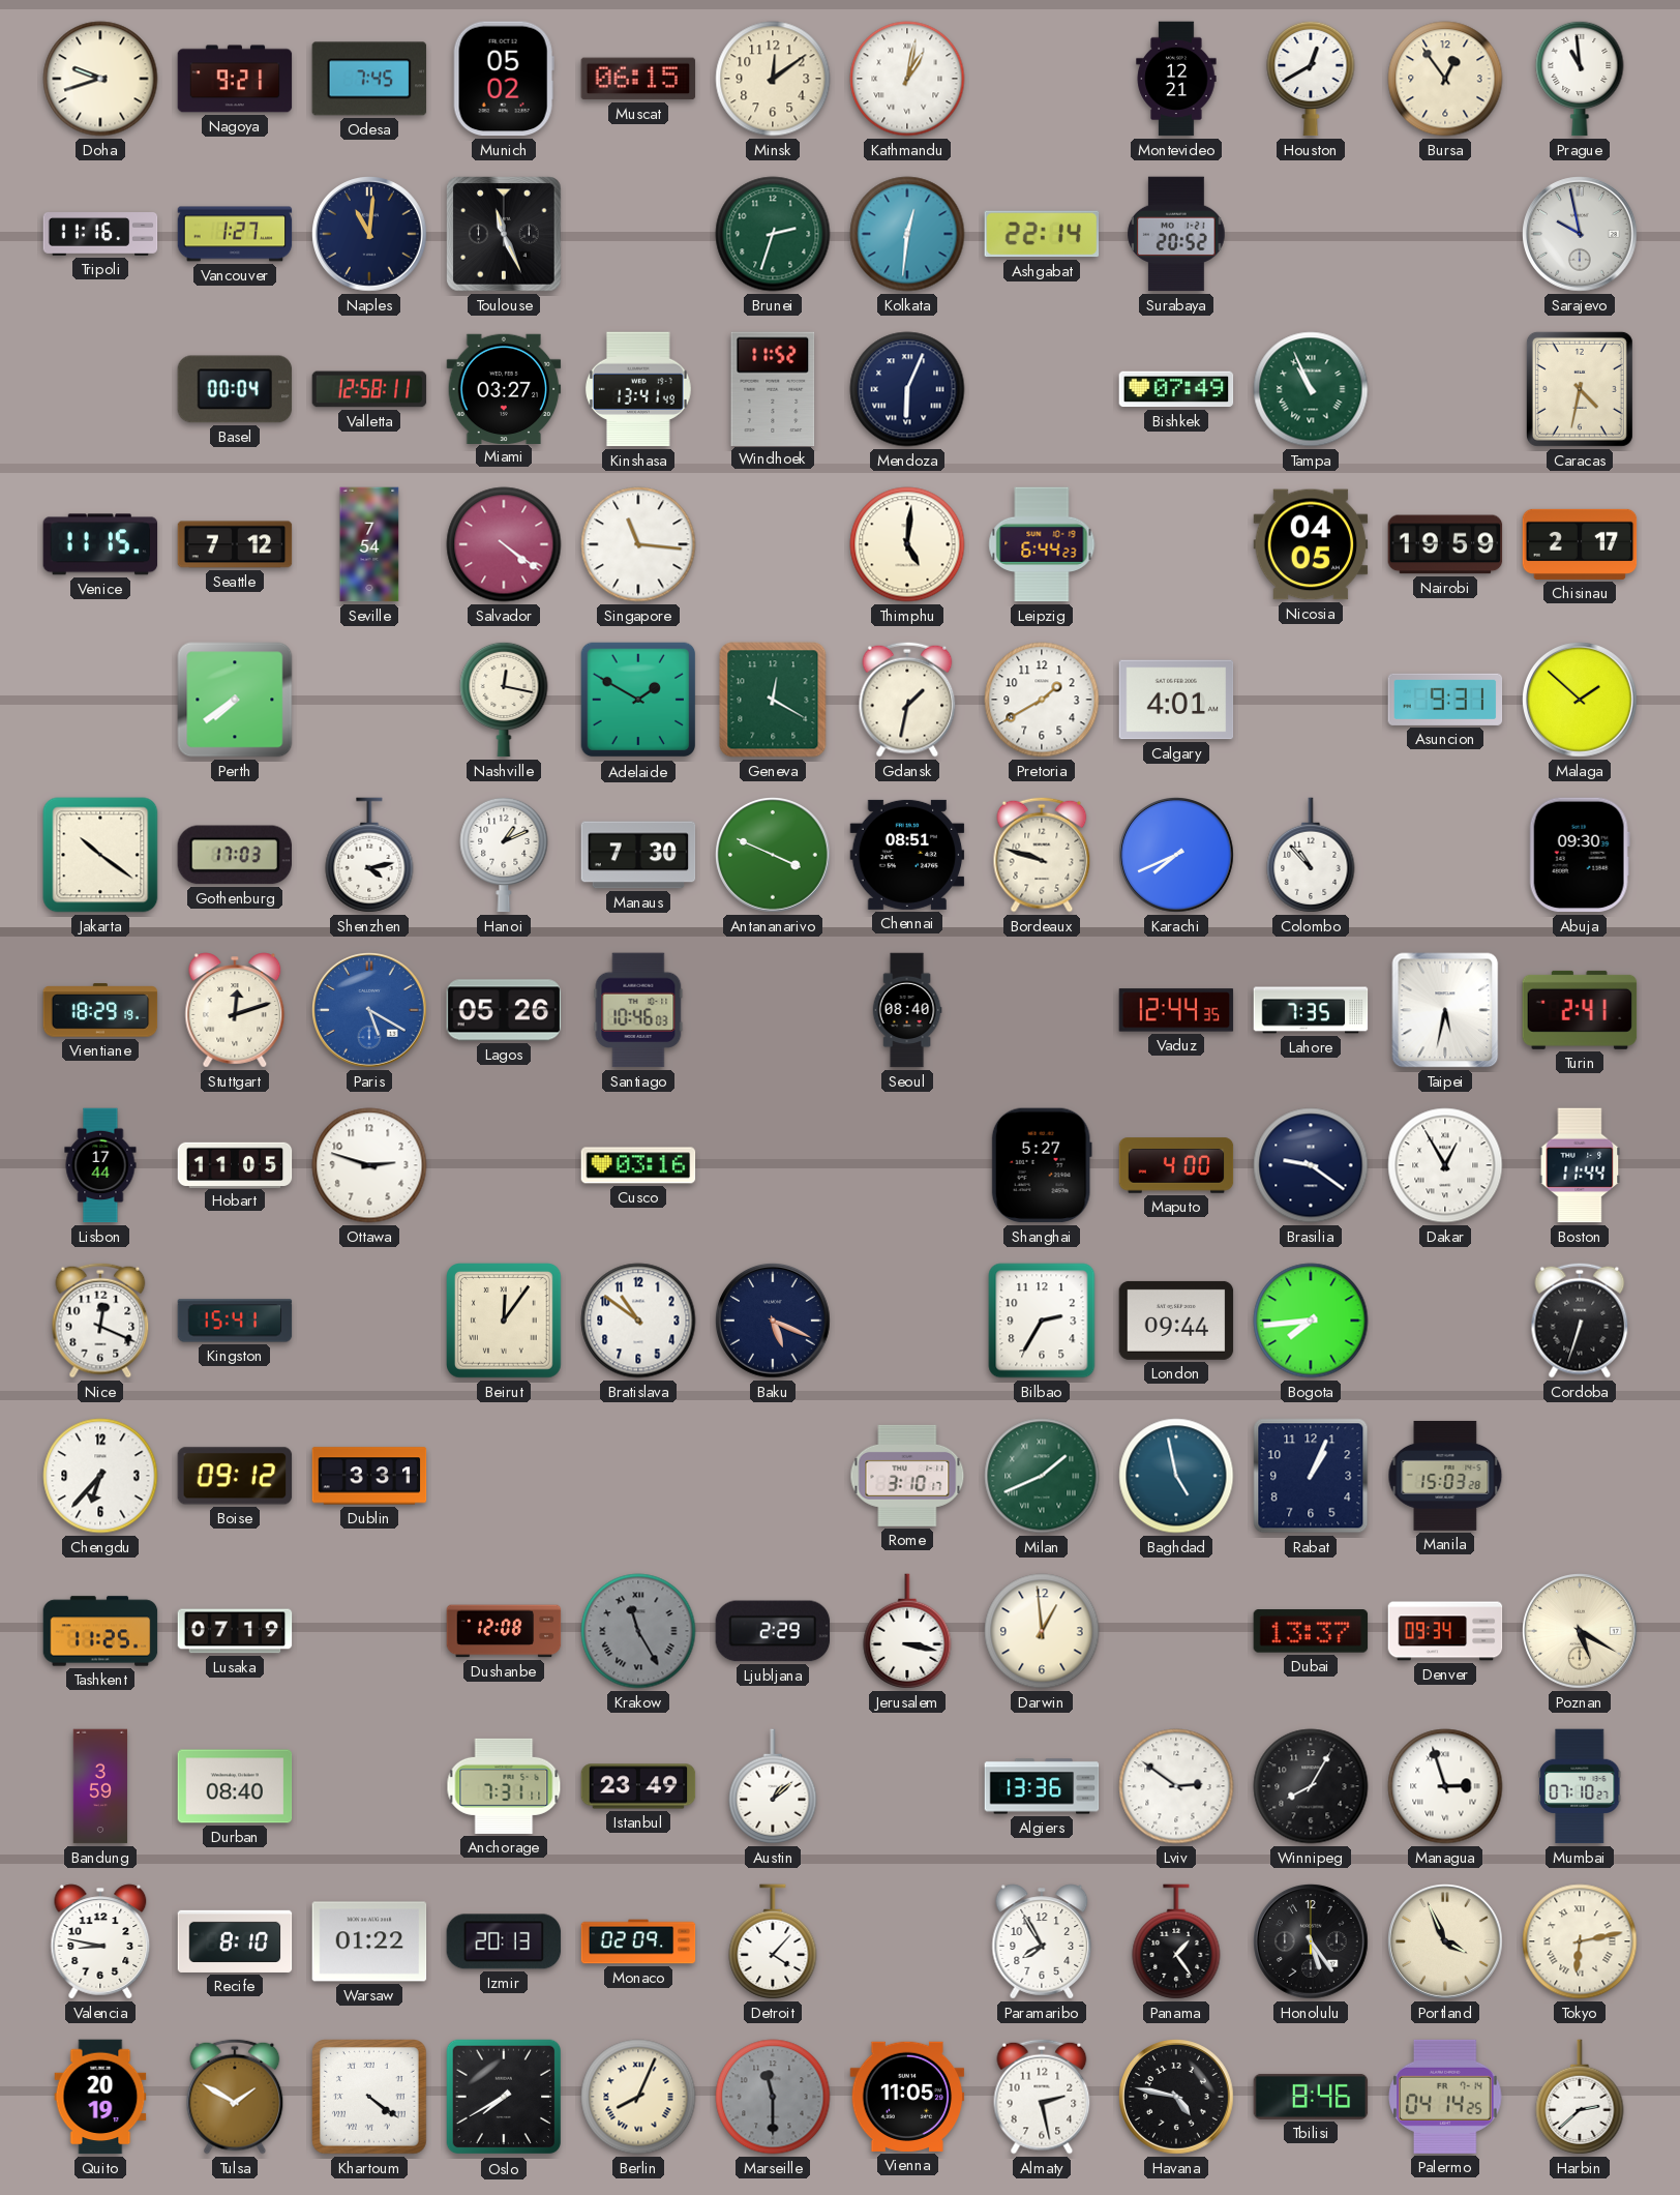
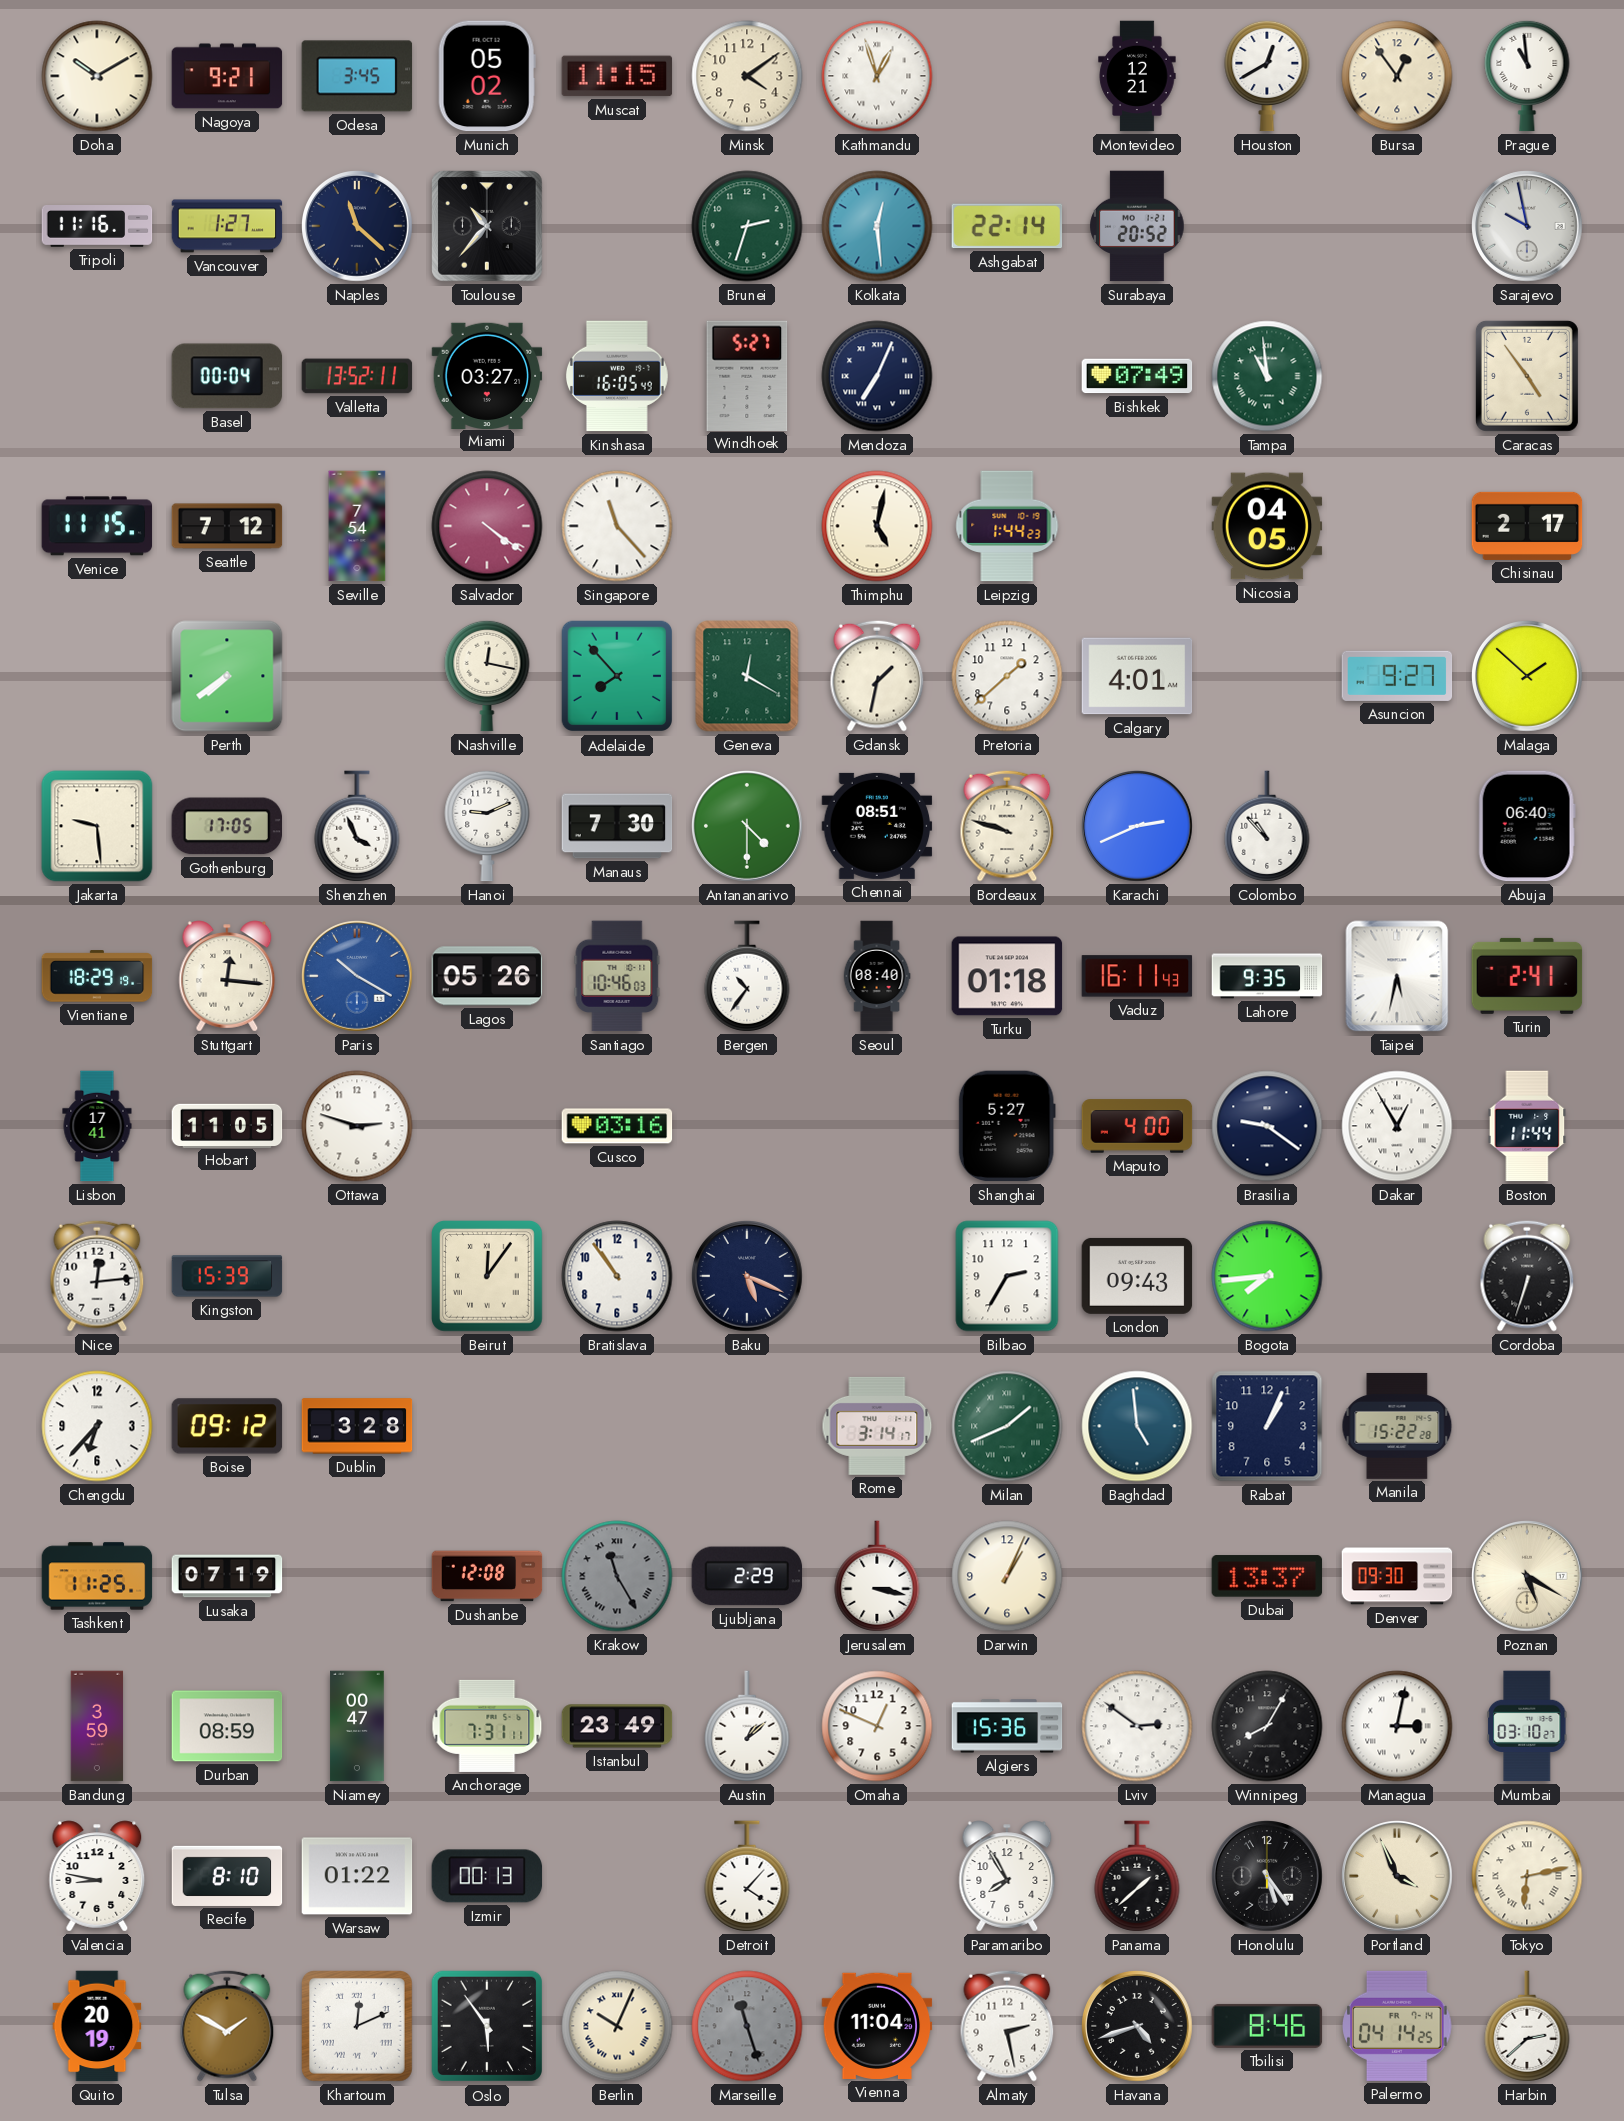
Doha: 9:42 -> 10:10 (97, 76)
Odesa: 7:45 -> 3:45 (357, 76)
Muscat: 06:15 -> 11:15 (617, 76)
Minsk: 12:09 -> 4:09 (747, 76)
Kathmandu: 1:02 -> 12:57 (877, 76)
Naples: 11:01 -> 11:22 (358, 227)
Toulouse: 11:26 -> 10:37 (487, 226)
Kolkata: 12:31 -> 12:29 (877, 226)
Valletta: 12:58 -> 13:52 (357, 376)
Kinshasa: 13:41 -> 16:05 (617, 376)
Windhoek: 11:52 -> 5:27 (747, 375)
Mendoza: 6:04 -> 7:04 (877, 376)
Tampa: 10:56 -> 10:59 (1267, 376)
Caracas: 4:32 -> 4:54 (1527, 376)
Singapore: 11:16 -> 11:23 (617, 526)
Thimphu: 5:01 -> 5:02 (877, 526)
Leipzig: 6:44 -> 1:44 (1007, 526)
Nairobi: 19:59 -> none (1445, 544)
Adelaide: 1:50 -> 7:53 (617, 676)
Pretoria: 1:40 -> 1:38 (1007, 676)
Asuncion: 9:31 -> 9:27 (1397, 676)
Jakarta: 10:21 -> 9:29 (97, 826)
Gothenburg: 17:03 -> 17:05 (226, 826)
Shenzhen: 4:13 -> 3:56 (357, 826)
Hanoi: 1:11 -> 9:11 (487, 826)
Antananarivo: 3:49 -> 4:30 (748, 827)
Karachi: 7:41 -> 2:41 (1138, 827)
Abuja: 09:30 -> 06:40 (1527, 826)
Stuttgart: 12:12 -> 12:16 (227, 976)
Paris: 5:20 -> 10:20 (358, 977)
Bergen: none -> 10:36 (747, 976)
Turku: none -> 01:18 (1007, 976)
Vaduz: 12:44 -> 16:11 (1137, 976)
Lahore: 7:35 -> 9:35 (1267, 976)
Lisbon: 17:44 -> 17:41 (97, 1126)
Nice: 12:19 -> 12:14 (97, 1276)
Kingston: 15:41 -> 15:39 (227, 1276)
Bratislava: 10:51 -> 10:54 (617, 1276)
London: 09:44 -> 09:43 (1137, 1276)
Dublin: 3:31 -> 3:28 (357, 1426)
Rome: 3:10 -> 3:14 (877, 1426)
Baghdad: 4:58 -> 4:59 (1137, 1426)
Manila: 15:03 -> 15:22 (1397, 1426)
Darwin: 12:59 -> 1:04 (1007, 1576)
Denver: 09:34 -> 09:30 (1397, 1576)
Durban: 08:40 -> 08:59 (227, 1726)
Niamey: none -> 00:47 (357, 1726)
Omaha: none -> 12:49 (877, 1726)
Algiers: 13:36 -> 15:36 (1007, 1726)
Managua: 2:57 -> 3:02 (1397, 1726)
Mumbai: 07:10 -> 03:10 (1527, 1726)
Izmir: 20:13 -> 00:13 (487, 1876)
Monaco: 02:09 -> none (638, 1941)
Panama: 1:24 -> 1:38 (1137, 1876)
Khartoum: 4:21 -> 12:11 (358, 2027)
Oslo: 7:40 -> 5:54 (487, 2026)
Berlin: 8:04 -> 10:04 (617, 2026)
Marseille: 11:30 -> 11:27 (747, 2026)
Vienna: 11:05 -> 11:04 (877, 2026)
Havana: 4:47 -> 4:42 (1138, 2027)
